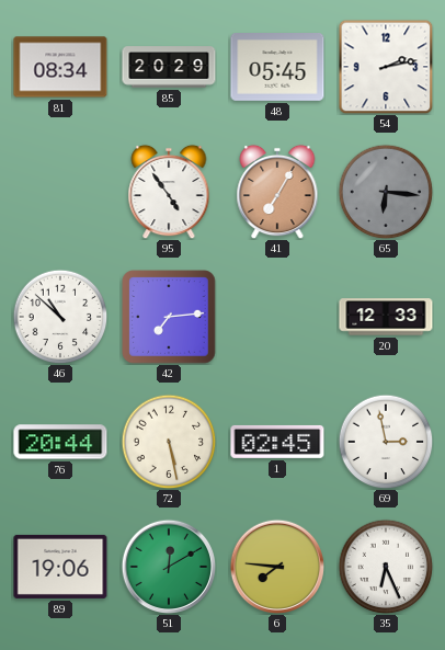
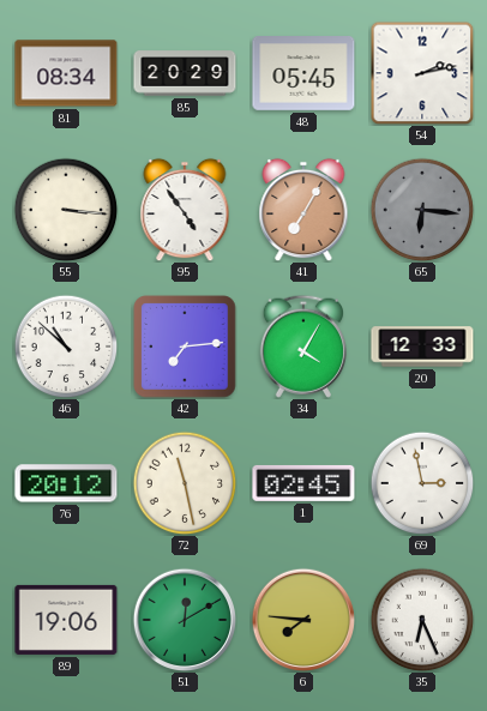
55: none -> 3:16 (66, 210)
34: none -> 4:05 (302, 347)
76: 20:44 -> 20:12 (66, 483)
72: 5:28 -> 11:28 (185, 483)
